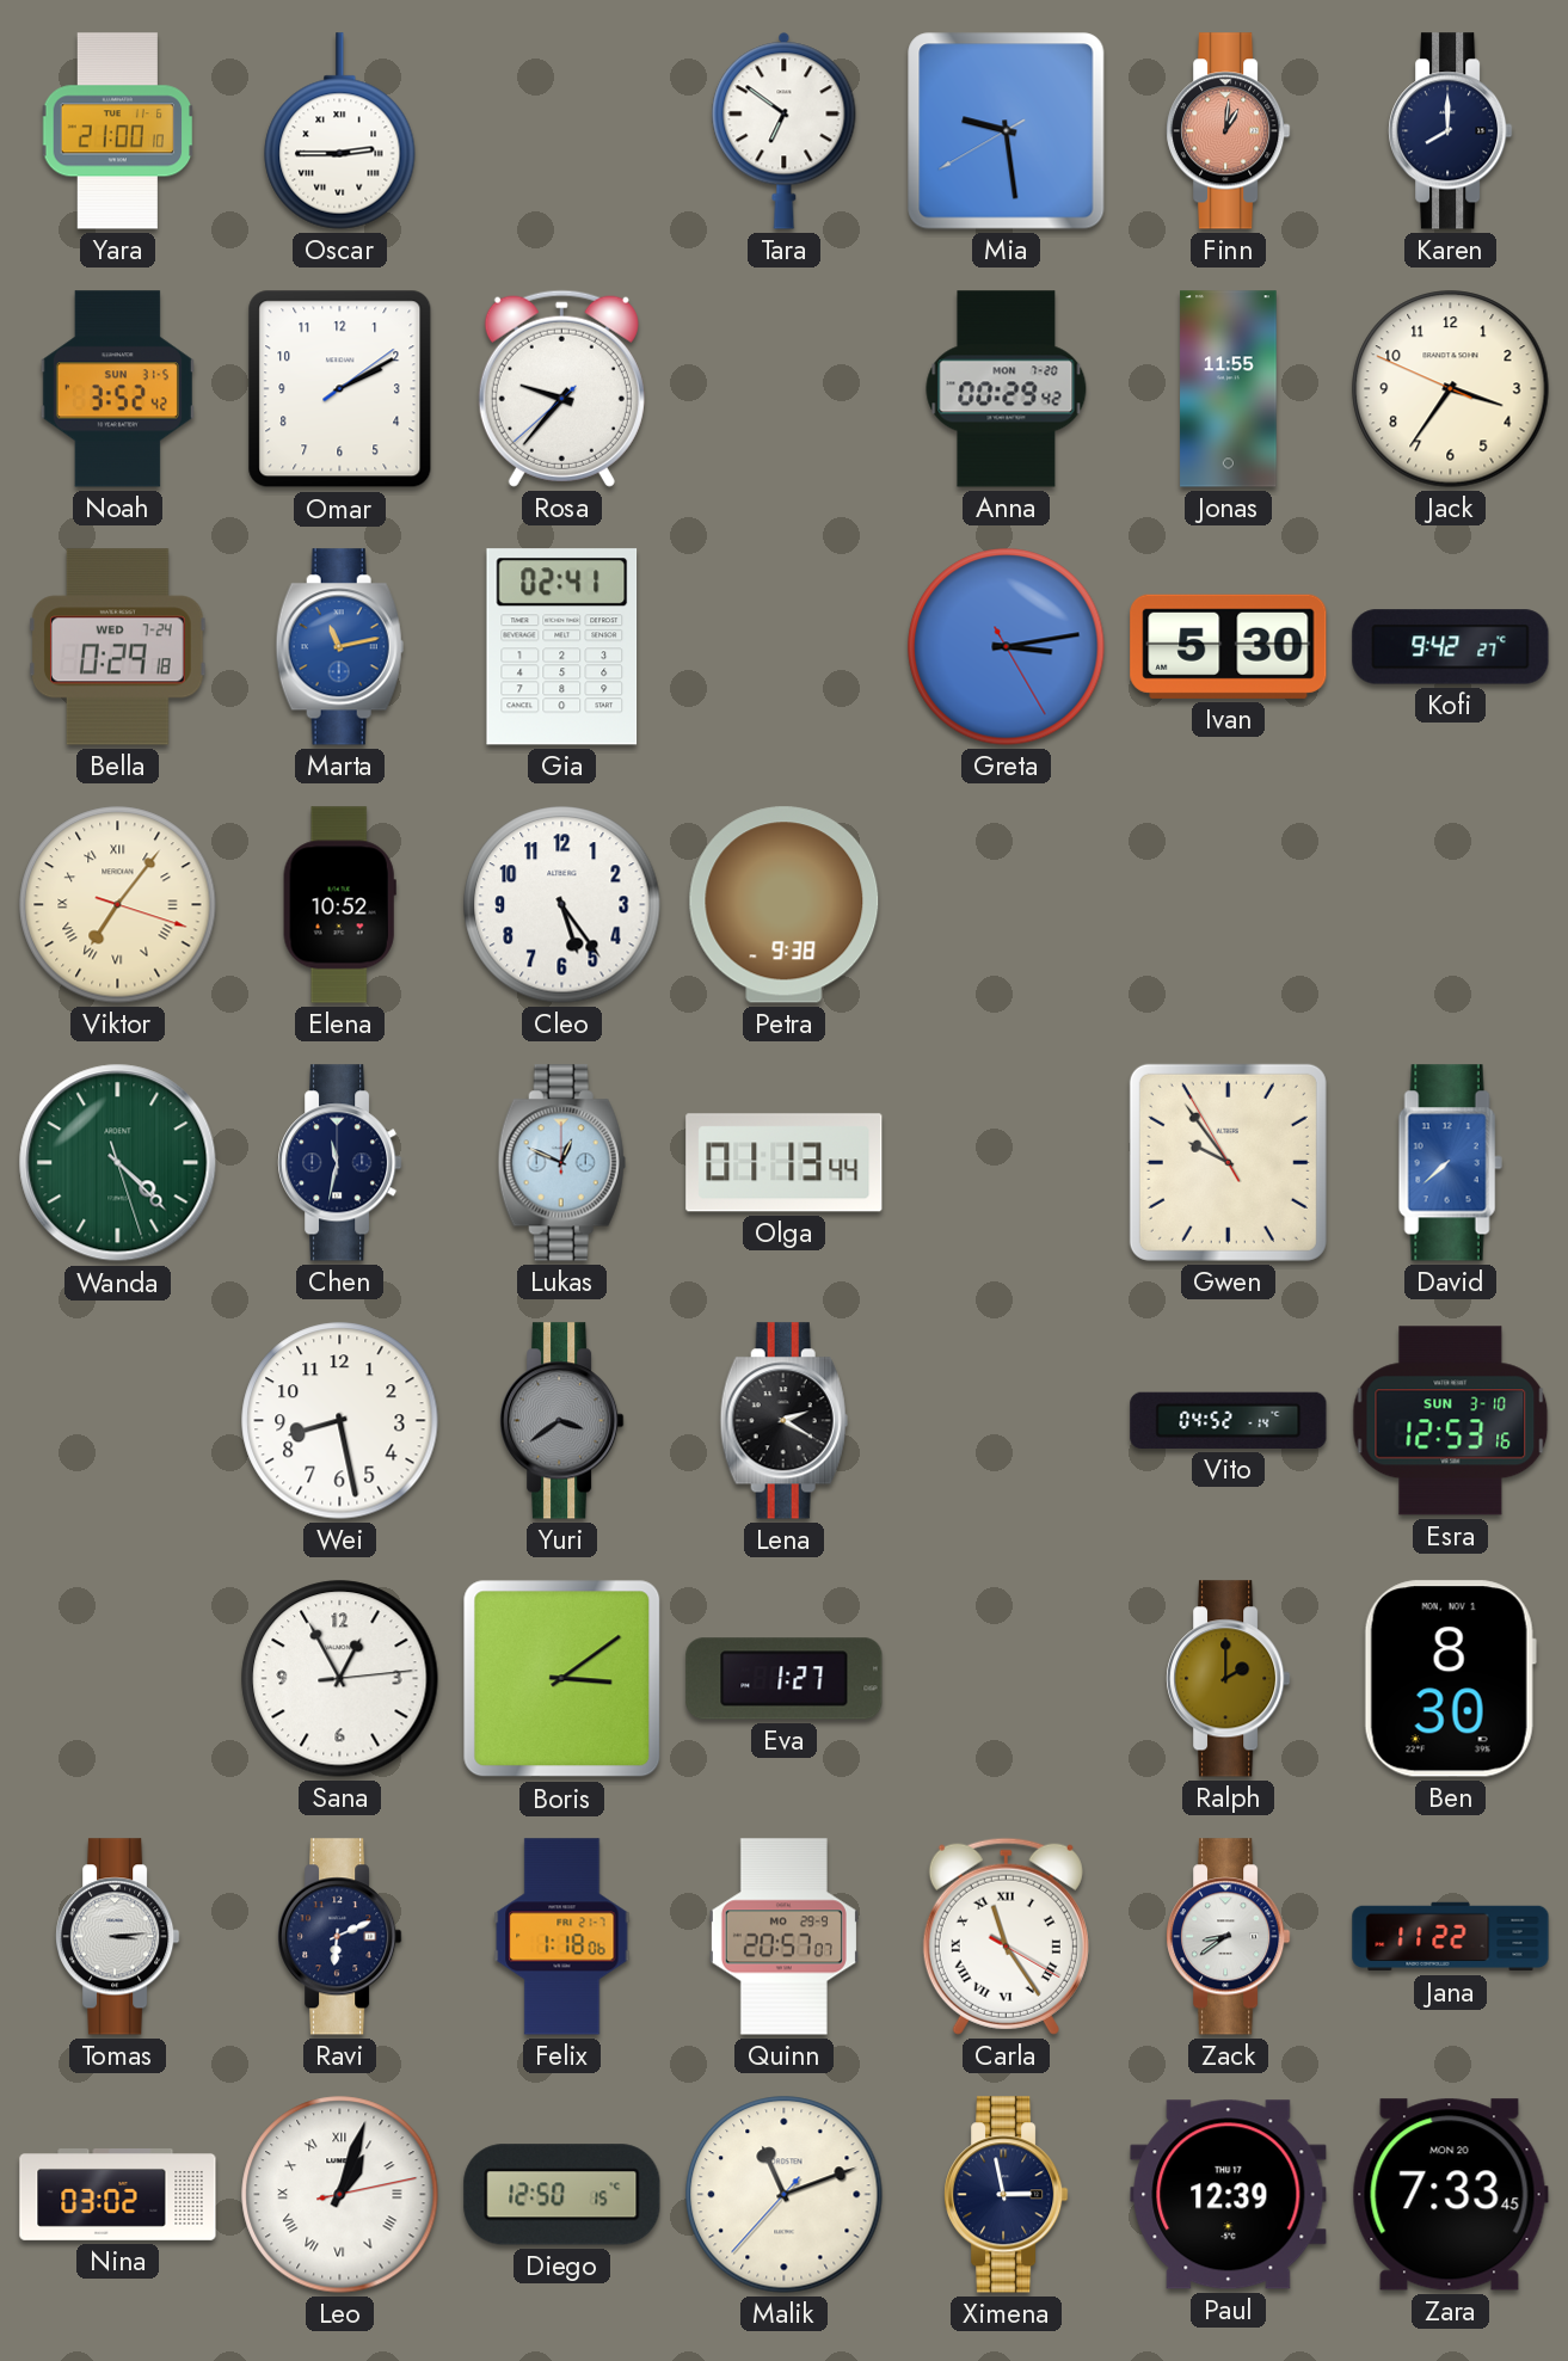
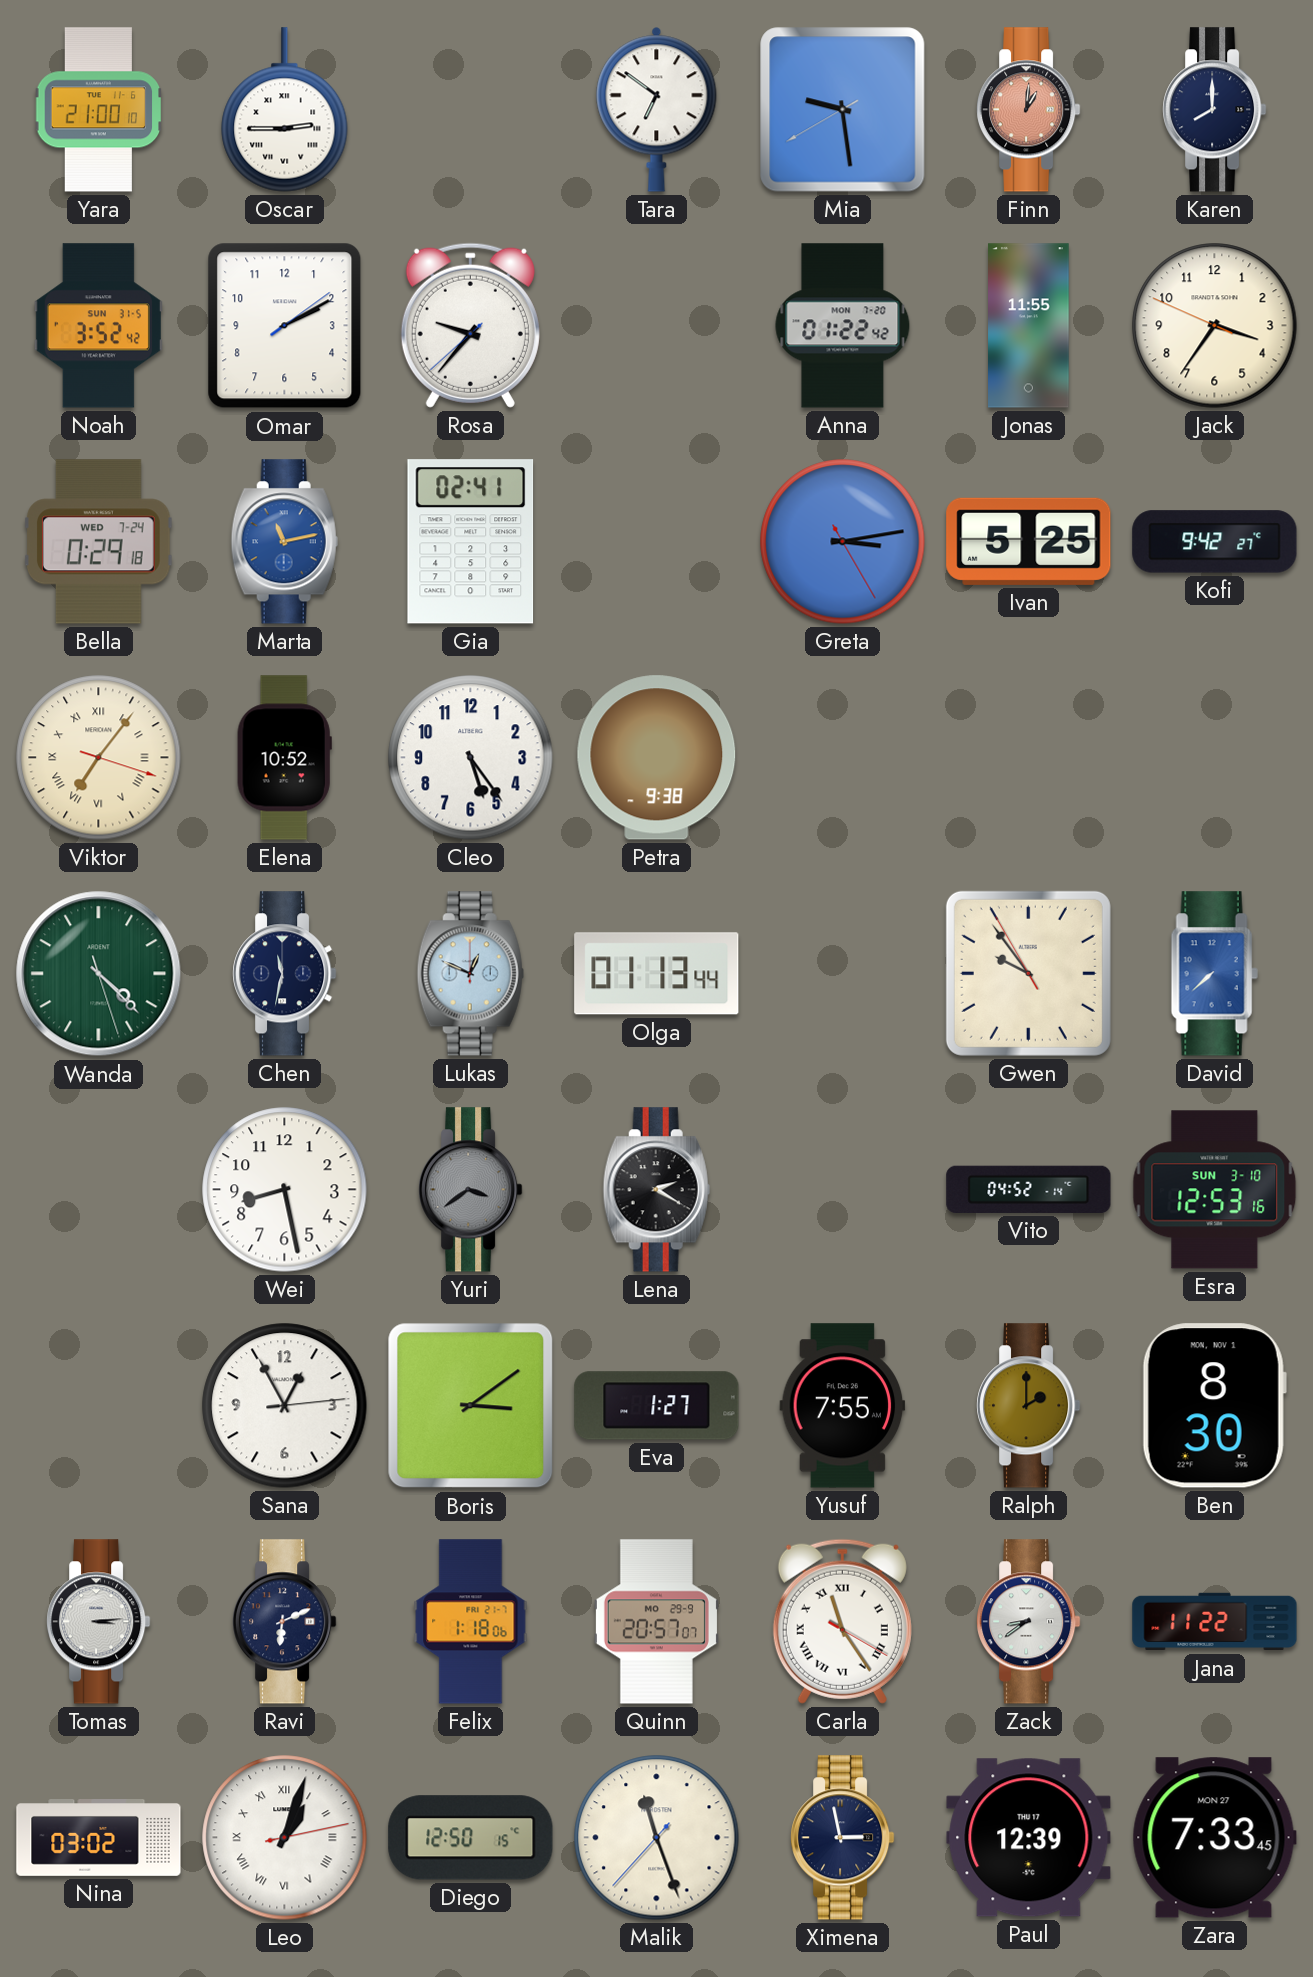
Anna: 00:29 -> 01:22 (843, 326)
Ivan: 5:30 -> 5:25 (1029, 541)
Yusuf: none -> 7:55 (843, 1406)
Malik: 11:11 -> 11:26 (657, 1838)
Zara date: MON 20 -> MON 27 (1214, 1838)
